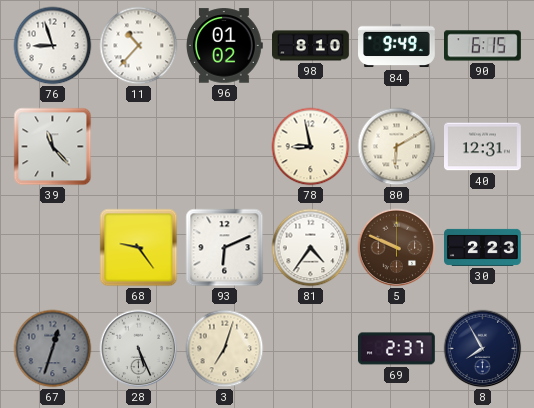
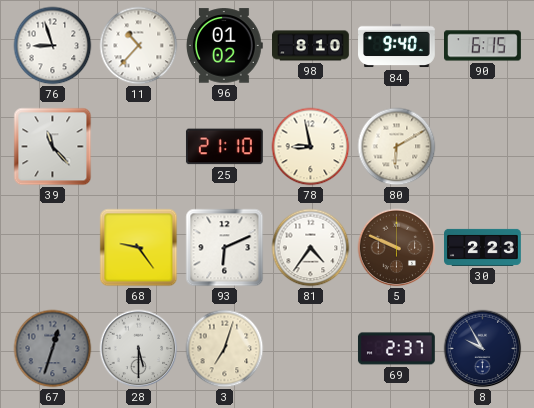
84: 9:49 -> 9:40 (397, 46)
25: none -> 21:10 (224, 147)
40: 12:31 -> none (483, 147)
28: 5:26 -> 5:30 (139, 349)
8: 7:55 -> 9:55 (483, 349)
